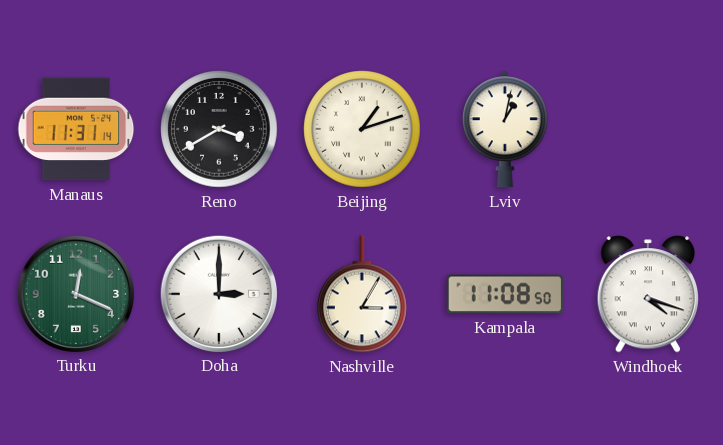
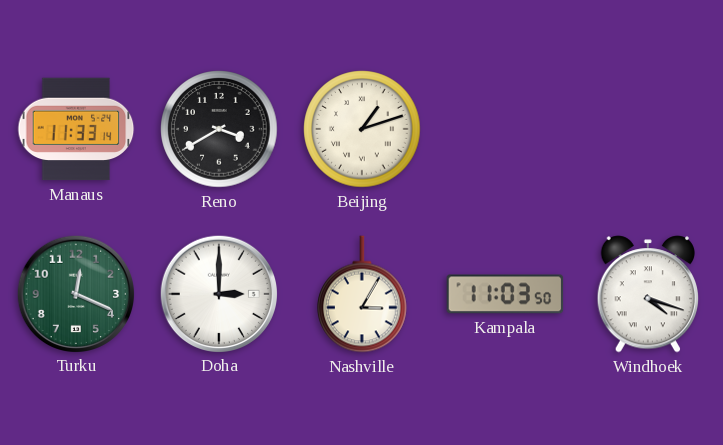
Manaus: 11:31 -> 11:33 (76, 129)
Lviv: 1:02 -> none (505, 129)
Kampala: 11:08 -> 11:03 (505, 294)
